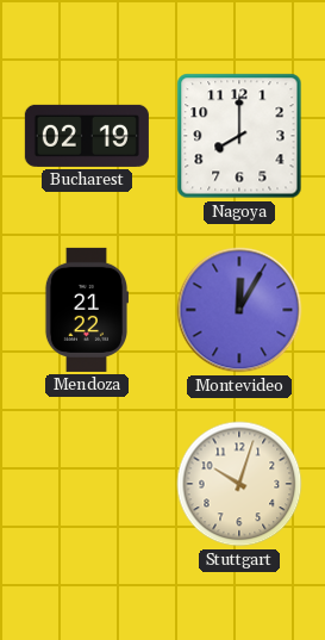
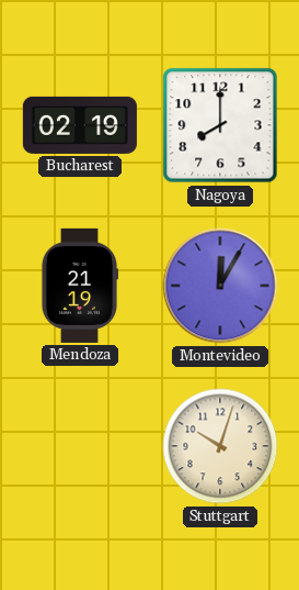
Mendoza: 21:22 -> 21:19 (79, 286)
